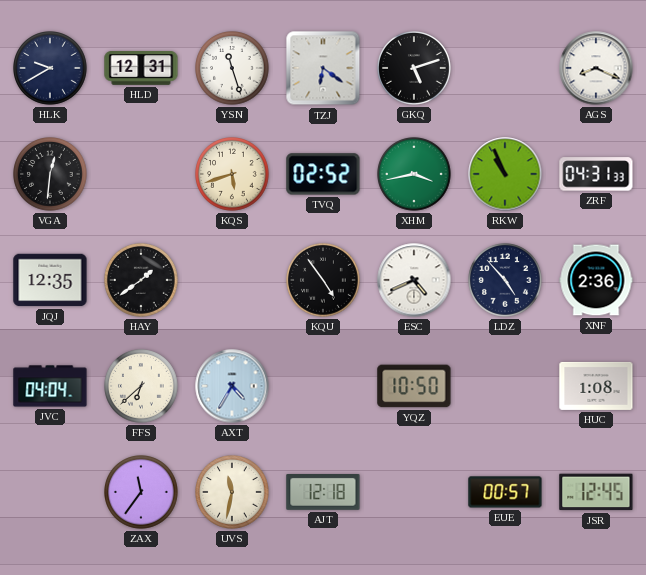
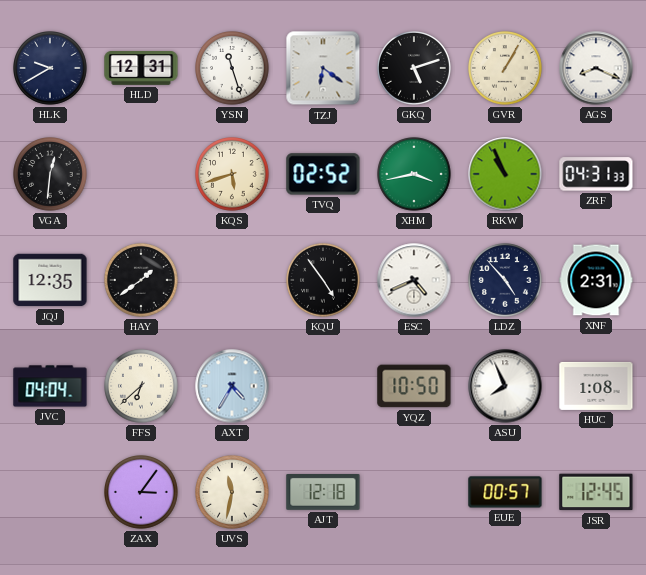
GVR: none -> 1:05 (506, 69)
XNF: 2:36 -> 2:31 (596, 280)
ASU: none -> 7:56 (505, 386)
ZAX: 11:36 -> 3:06 (142, 493)
